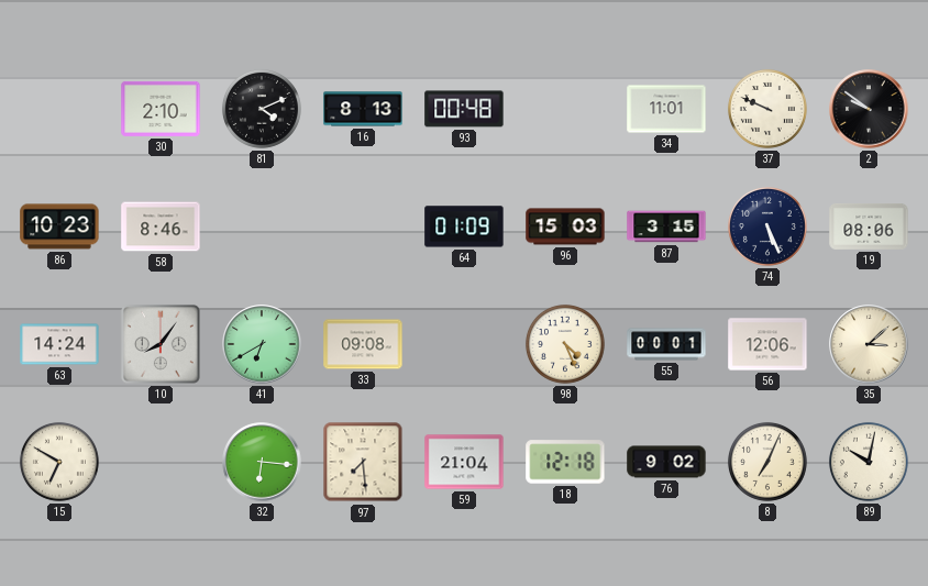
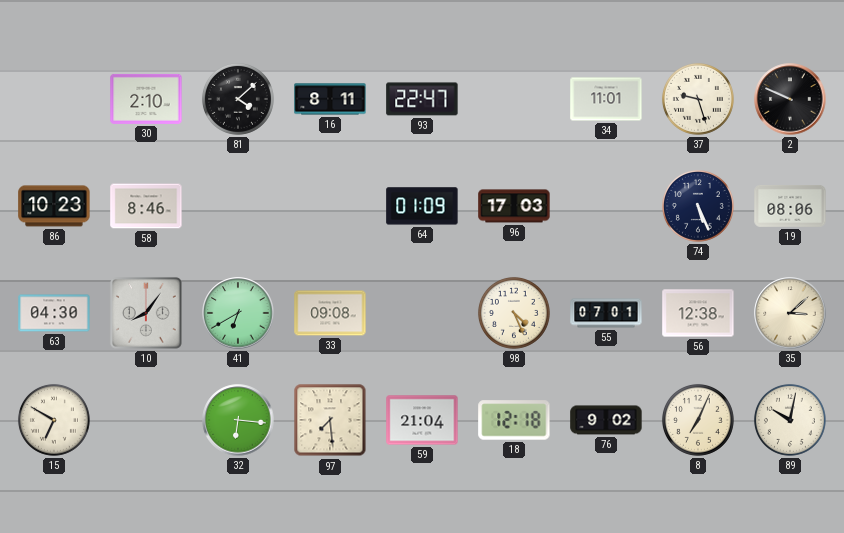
81: 4:11 -> 4:08 (238, 99)
16: 8:13 -> 8:11 (330, 99)
93: 00:48 -> 22:47 (422, 99)
37: 9:49 -> 9:27 (698, 99)
2: 9:51 -> 9:49 (790, 99)
96: 15:03 -> 17:03 (514, 206)
87: 3:15 -> none (666, 226)
63: 14:24 -> 04:30 (54, 313)
55: 00:01 -> 07:01 (606, 313)
56: 12:06 -> 12:38 (698, 313)
